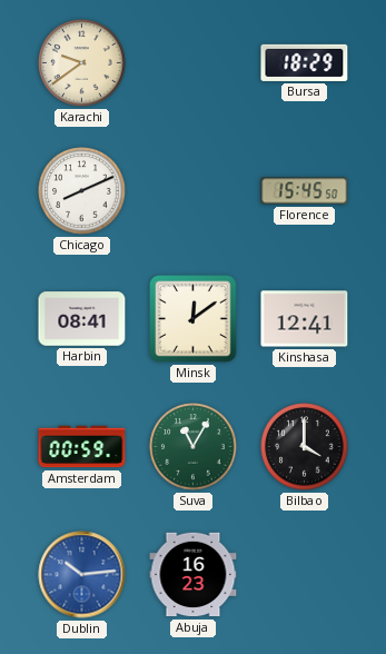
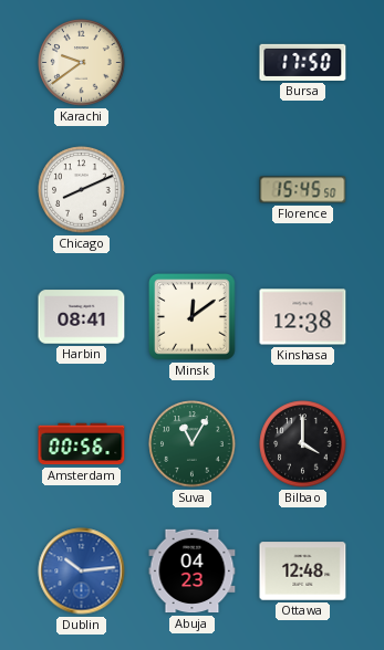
Bursa: 18:29 -> 17:50 (303, 62)
Kinshasa: 12:41 -> 12:38 (303, 317)
Amsterdam: 00:59 -> 00:56 (82, 444)
Abuja: 16:23 -> 04:23 (193, 572)
Ottawa: none -> 12:48 (303, 572)
